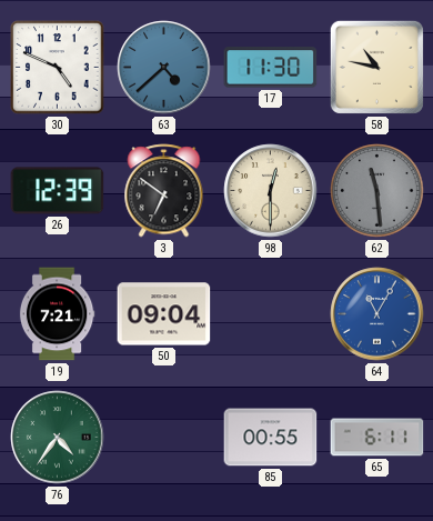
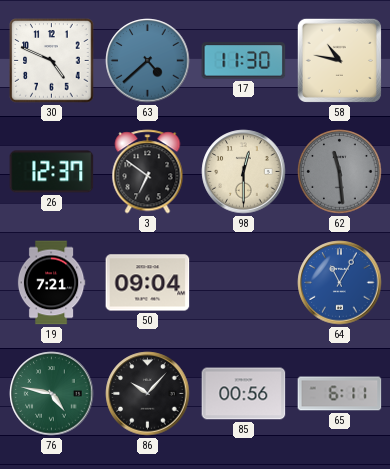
26: 12:39 -> 12:37 (52, 172)
76: 4:36 -> 4:47 (52, 394)
86: none -> 10:07 (148, 394)
85: 00:55 -> 00:56 (244, 394)
